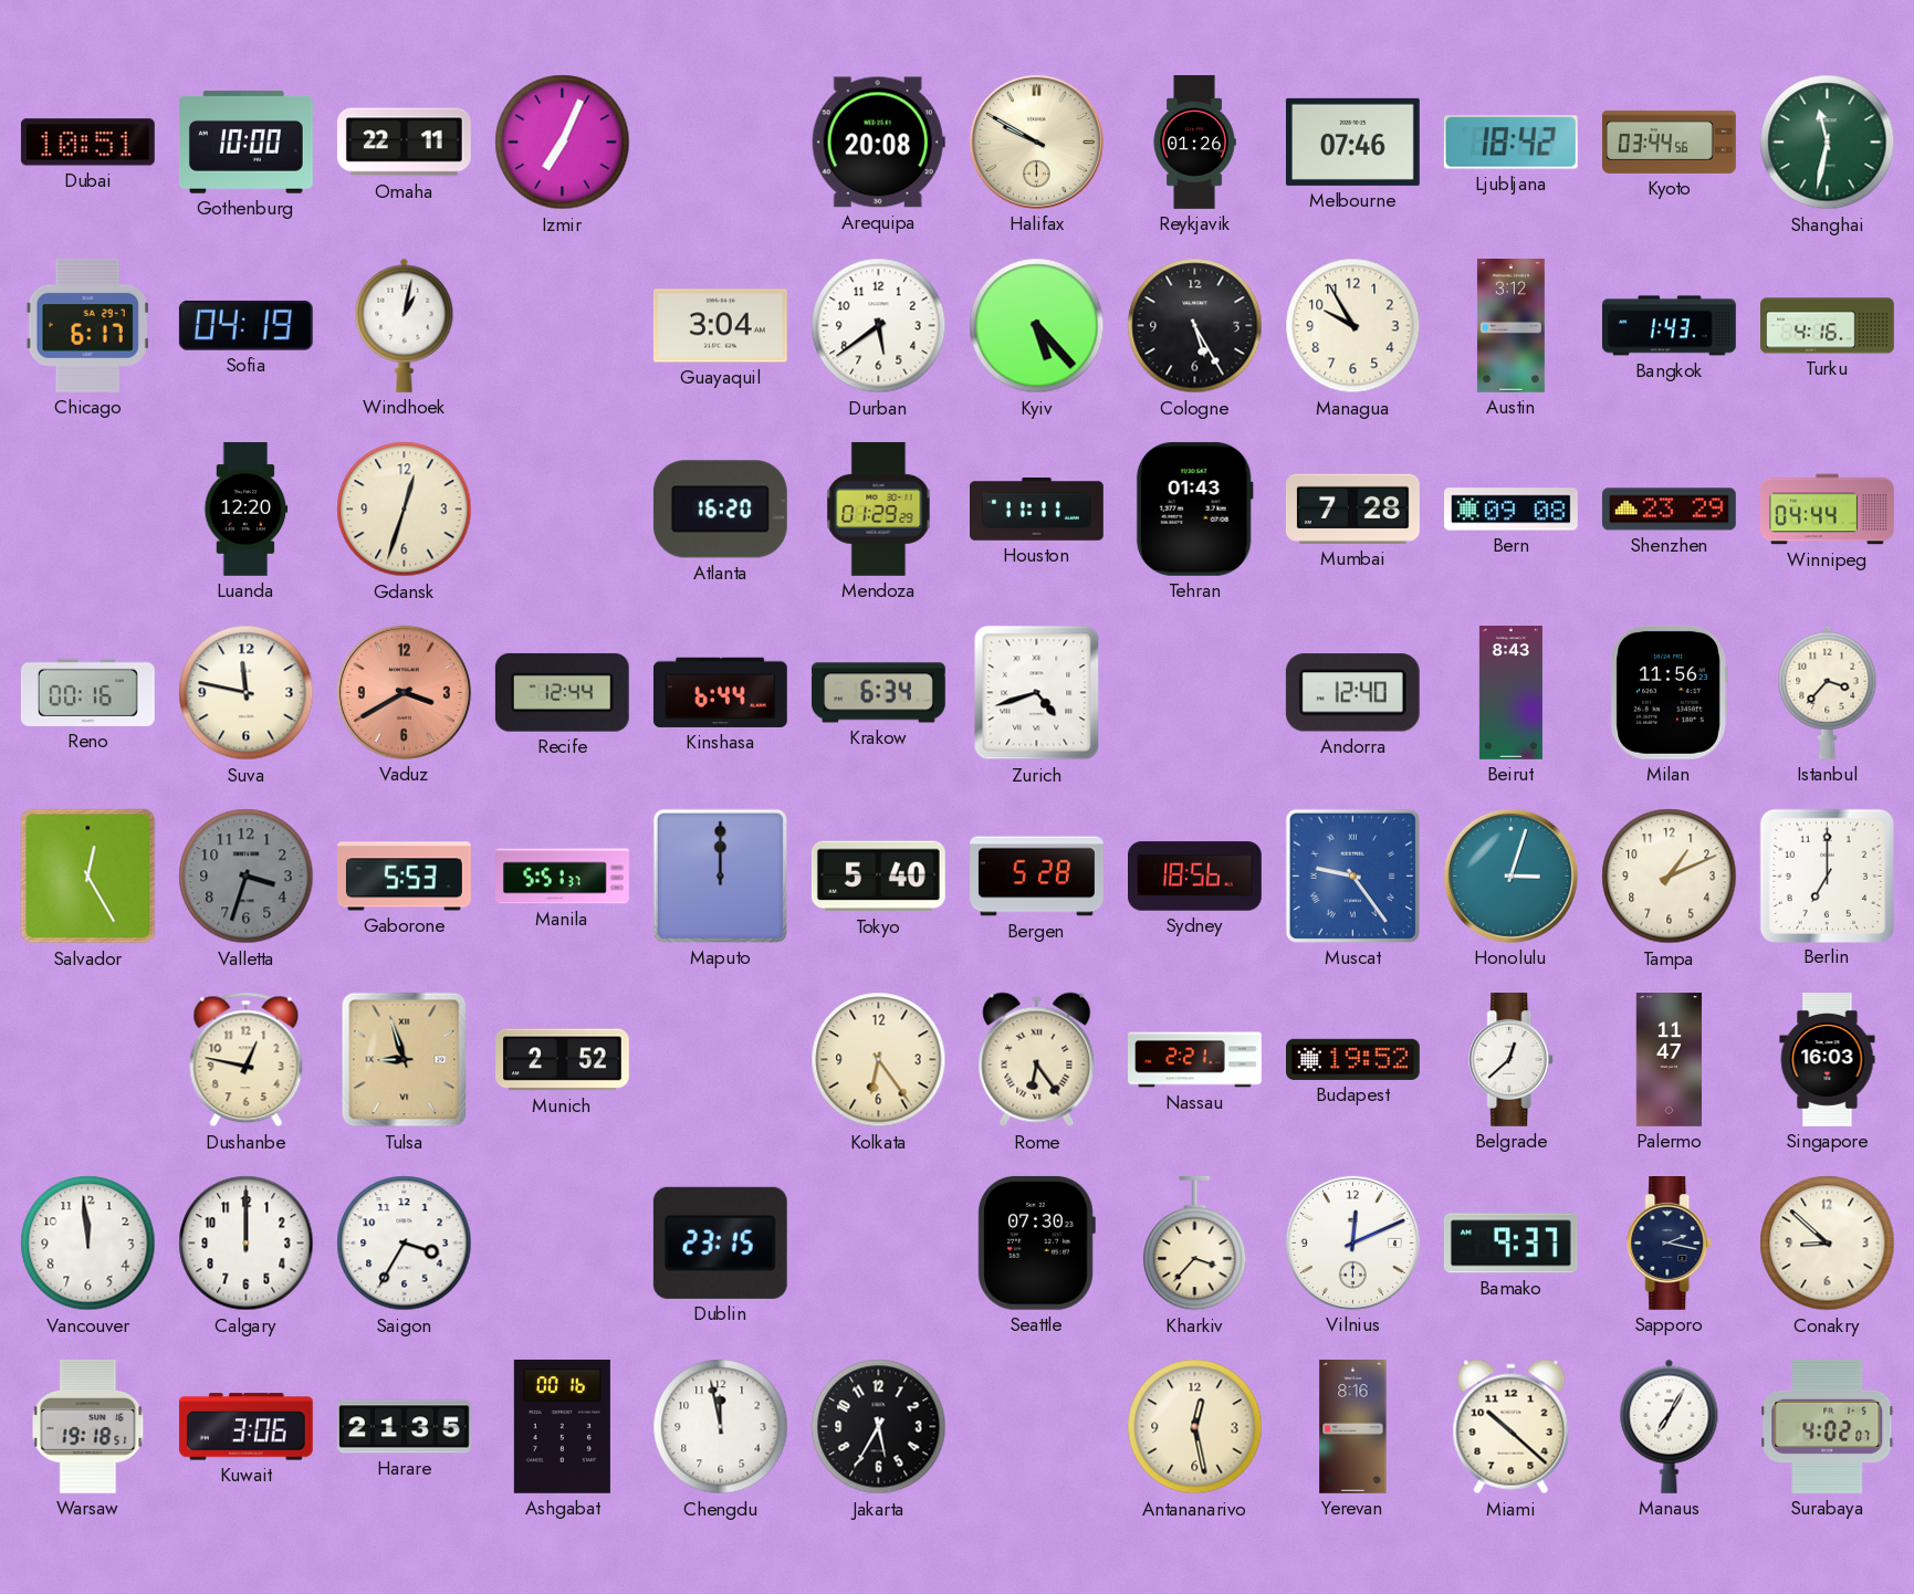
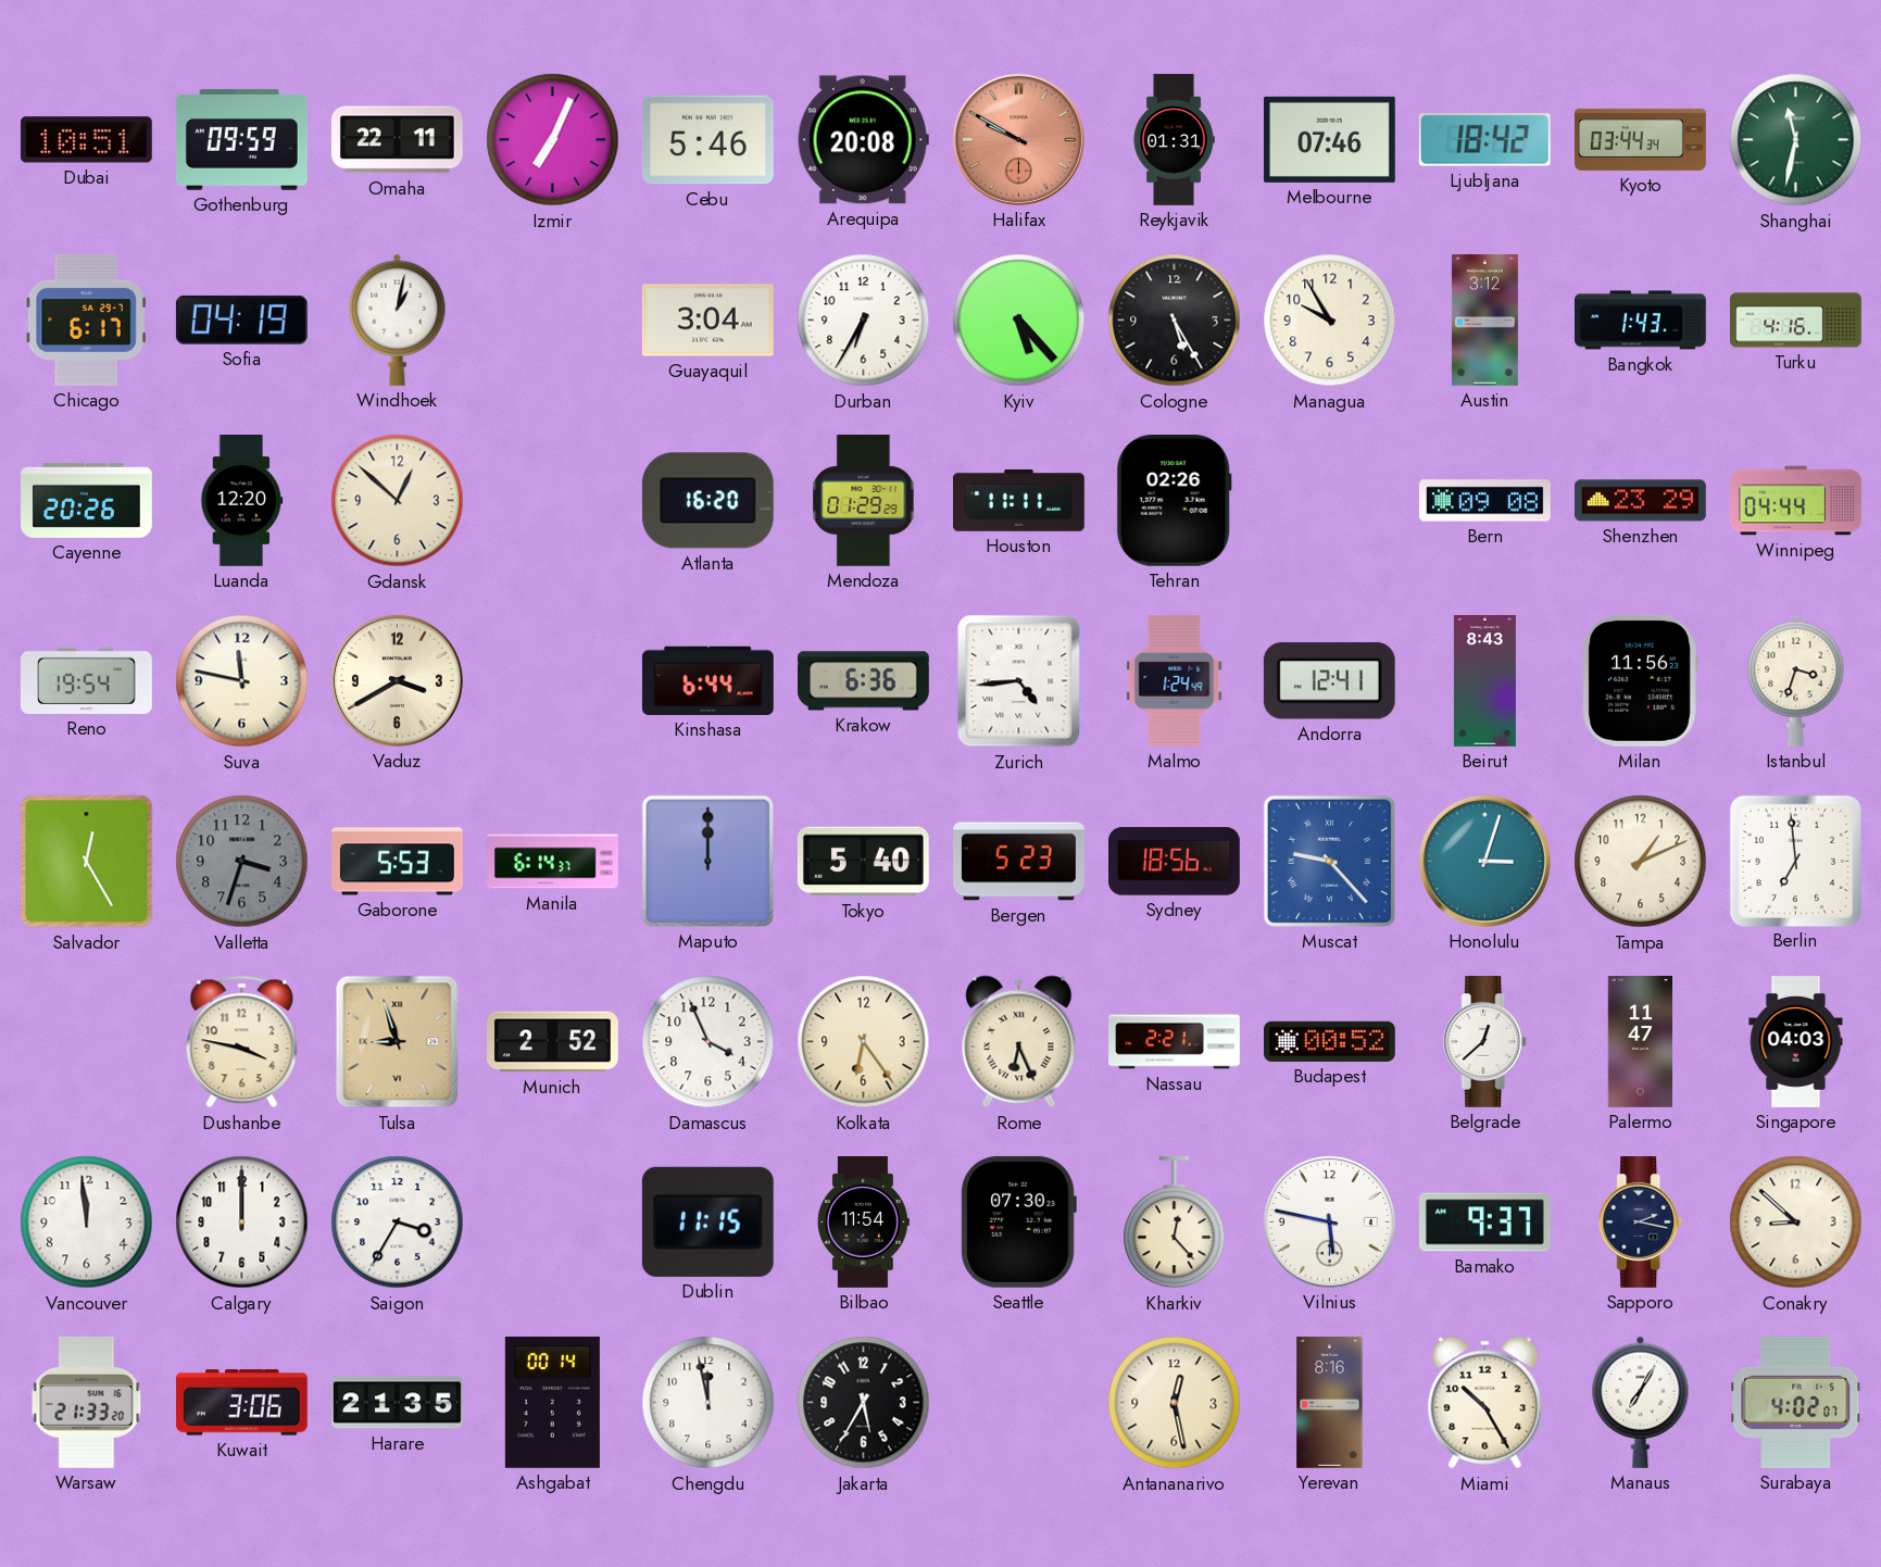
Gothenburg: 10:00 -> 09:59 (241, 139)
Cebu: none -> 5:46 (707, 140)
Halifax dial: cream -> salmon (1018, 139)
Reykjavik: 01:26 -> 01:31 (1174, 140)
Kyoto: 03:44:56 -> 03:44:34 (1641, 139)
Durban: 5:39 -> 6:35 (864, 321)
Cayenne: none -> 20:26 (87, 500)
Gdansk: 12:33 -> 12:52 (398, 501)
Tehran: 01:43 -> 02:26 (1174, 500)
Mumbai: 7:28 -> none (1353, 508)
Reno: 00:16 -> 19:54 (87, 680)
Vaduz dial: salmon -> cream (397, 680)
Recife: 12:44 -> none (562, 692)
Krakow: 6:34 -> 6:36 (864, 681)
Zurich: 4:42 -> 4:44 (1019, 681)
Malmo: none -> 1:24 (1175, 680)
Andorra: 12:40 -> 12:41 (1329, 681)
Istanbul: 3:37 -> 3:33 (1796, 680)
Manila: 5:51 -> 6:14 (553, 862)
Bergen: 5:28 -> 5:23 (1019, 862)
Muscat: 9:24 -> 9:23 (1329, 861)
Berlin: 7:00 -> 6:59 (1795, 861)
Dushanbe: 12:47 -> 3:47 (242, 1042)
Damascus: none -> 3:56 (708, 1042)
Rome: 6:24 -> 6:26 (1019, 1042)
Budapest: 19:52 -> 00:52 (1330, 1041)
Singapore: 16:03 -> 04:03 (1796, 1042)
Dublin: 23:15 -> 11:15 (707, 1221)
Bilbao: none -> 11:54 (863, 1223)
Kharkiv: 3:37 -> 12:23 (1175, 1223)
Vilnius: 12:11 -> 5:47 (1329, 1221)
Warsaw: 19:18 -> 21:33 (87, 1402)
Ashgabat: 00:16 -> 00:14 (552, 1402)
Miami: 10:22 -> 10:25 (1485, 1403)
